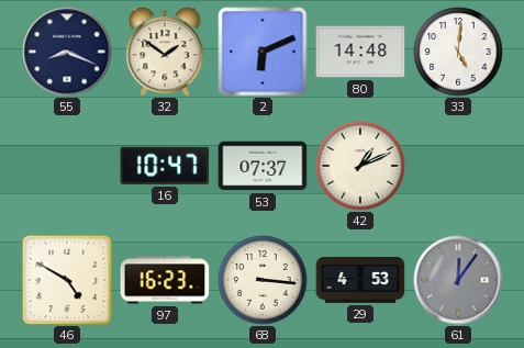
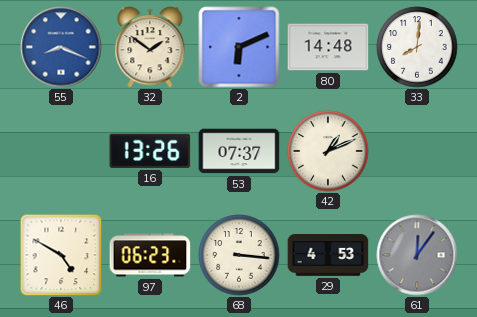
55 dial: navy -> blue (61, 47)
33: 5:01 -> 8:01 (417, 47)
16: 10:47 -> 13:26 (150, 151)
97: 16:23 -> 06:23 (150, 255)
